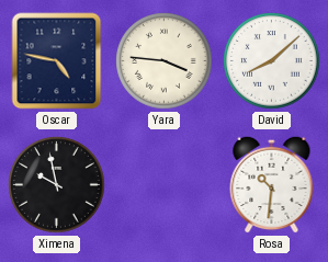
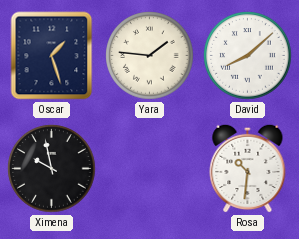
Oscar: 4:47 -> 1:27 (52, 56)
Yara: 3:46 -> 1:46 (150, 56)
